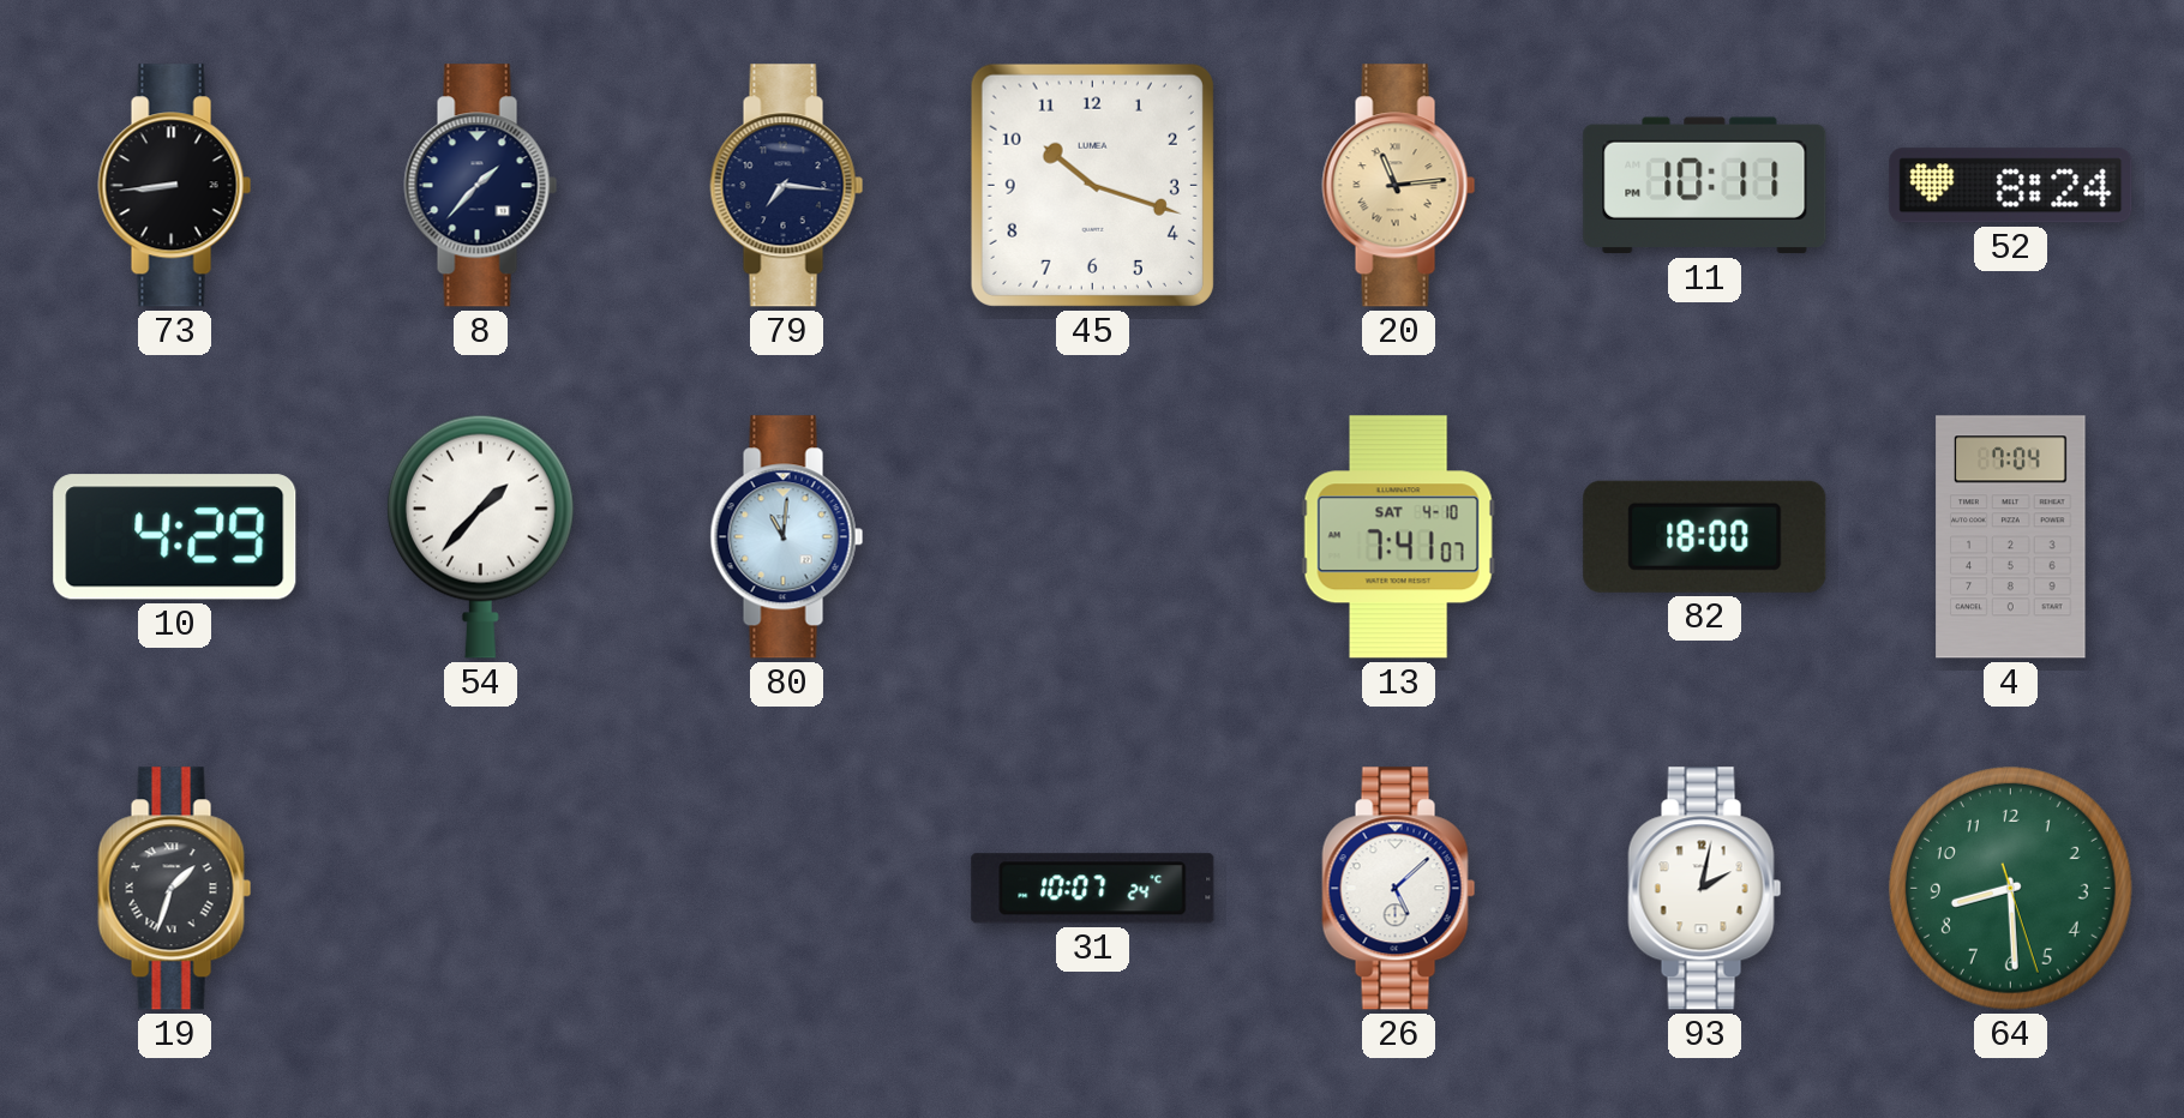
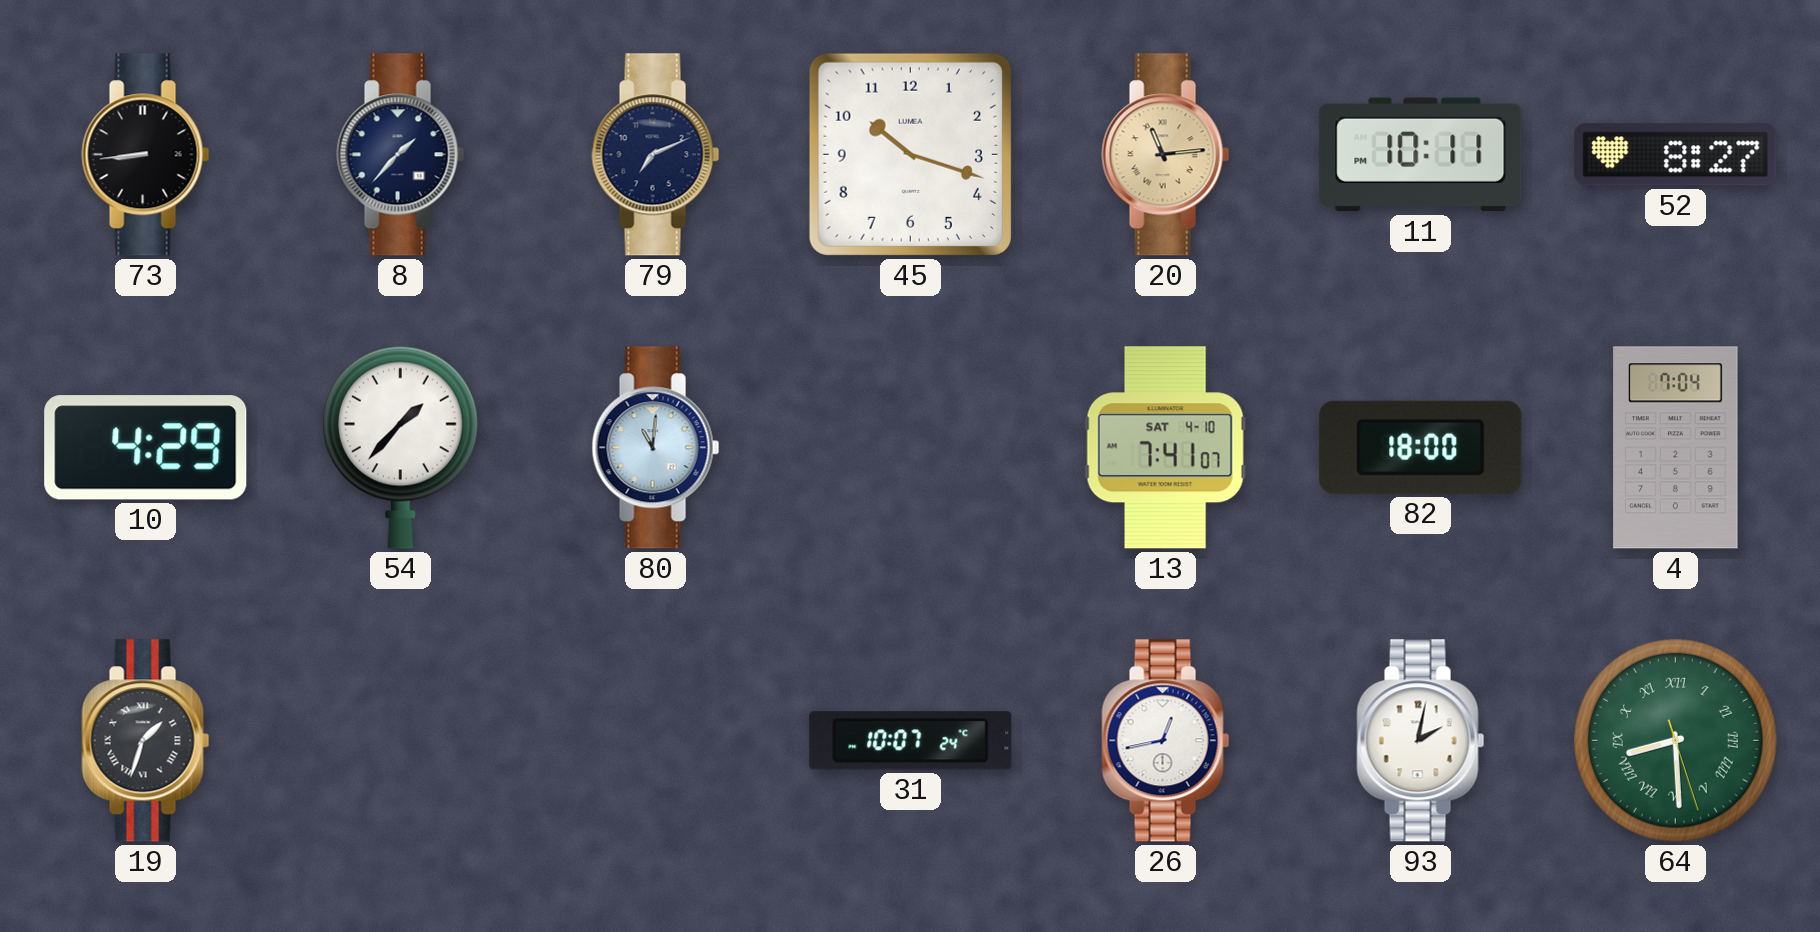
79: 7:16 -> 7:11 (656, 155)
52: 8:24 -> 8:27 (1676, 155)
26: 5:08 -> 12:43 (1166, 741)
64 numerals: Arabic -> Roman (1675, 740)
